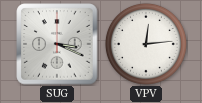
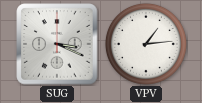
VPV: 12:14 -> 1:14 (146, 44)
